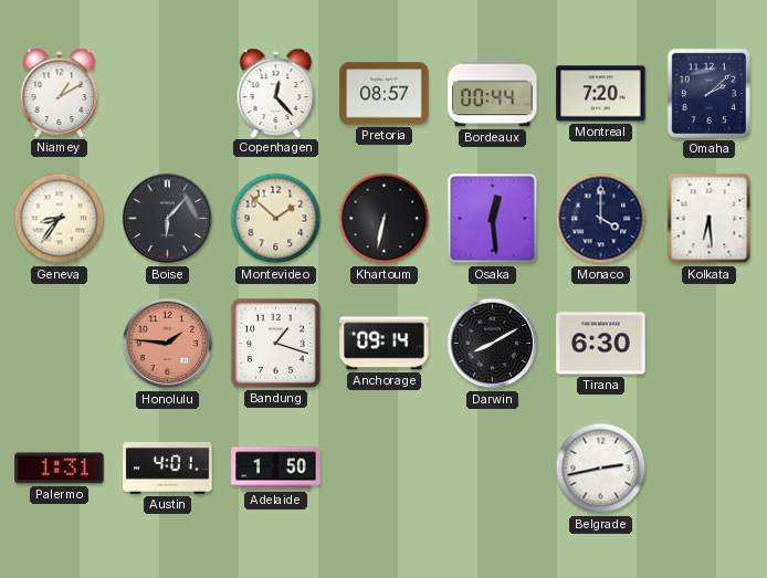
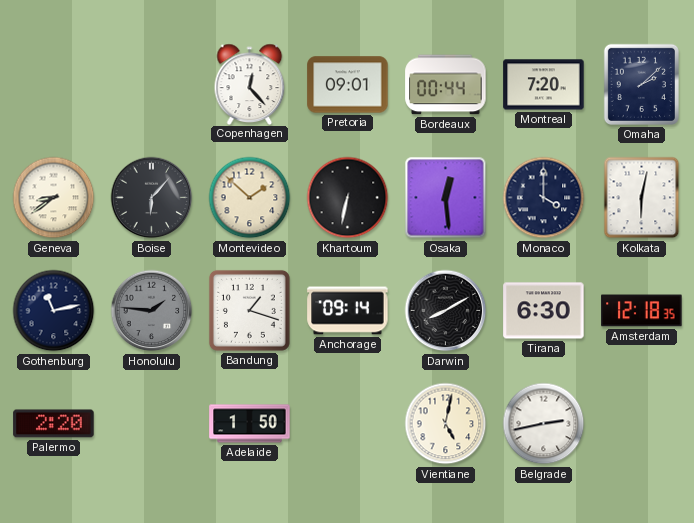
Niamey: 1:10 -> none (60, 93)
Pretoria: 08:57 -> 09:01 (348, 85)
Geneva: 8:36 -> 8:39 (54, 198)
Kolkata: 6:29 -> 6:02 (642, 198)
Gothenburg: none -> 11:13 (54, 311)
Honolulu dial: salmon -> grey (152, 311)
Amsterdam: none -> 12:18 (642, 311)
Palermo: 1:31 -> 2:20 (54, 424)
Austin: 4:01 -> none (168, 467)
Vientiane: none -> 5:02 (446, 424)
